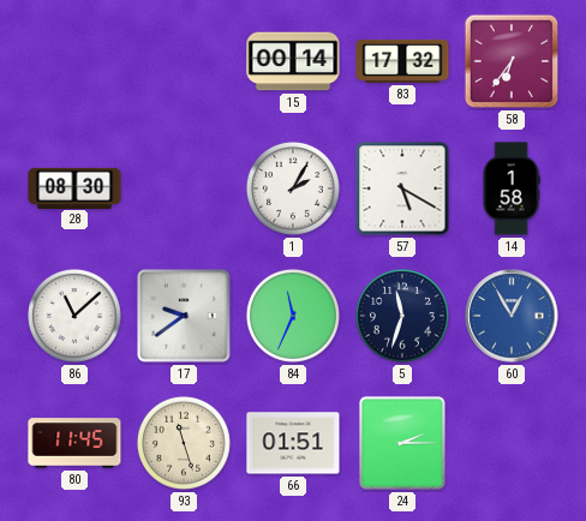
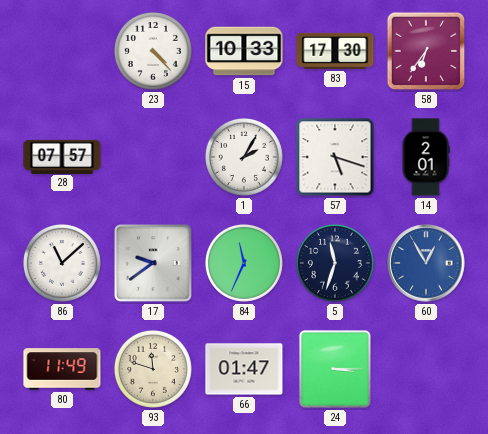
23: none -> 4:23 (153, 51)
15: 00:14 -> 10:33 (244, 51)
83: 17:32 -> 17:30 (335, 51)
28: 08:30 -> 07:57 (62, 156)
57: 5:20 -> 5:18 (335, 157)
14: 1:58 -> 2:01 (426, 157)
80: 11:45 -> 11:49 (62, 369)
93: 11:27 -> 11:48 (153, 369)
66: 01:51 -> 01:47 (244, 369)
24: 2:15 -> 3:15 (336, 370)
